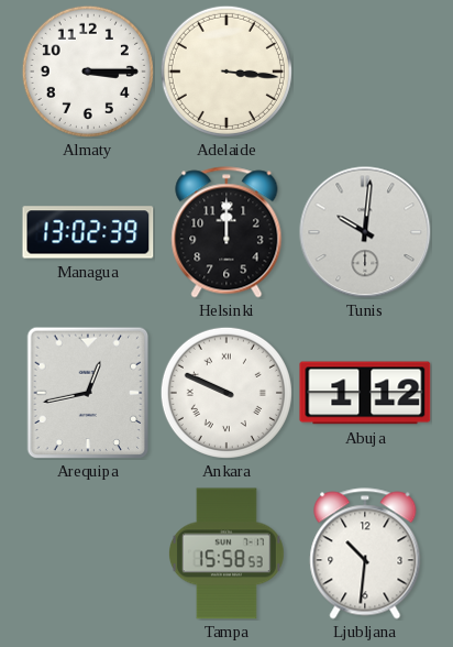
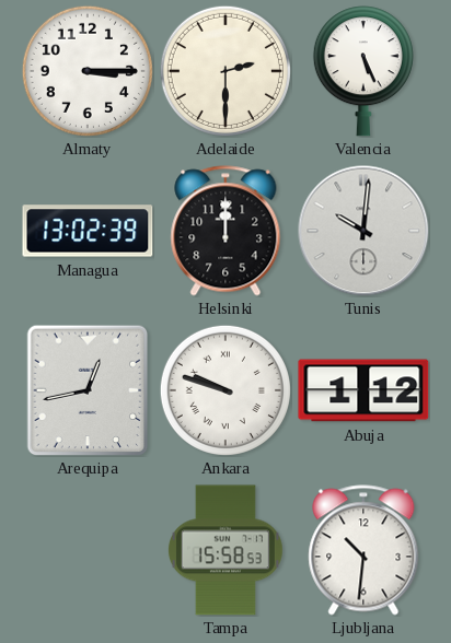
Adelaide: 3:16 -> 2:30 (225, 71)
Valencia: none -> 5:26 (363, 71)
Ankara: 9:49 -> 9:48 (225, 390)
